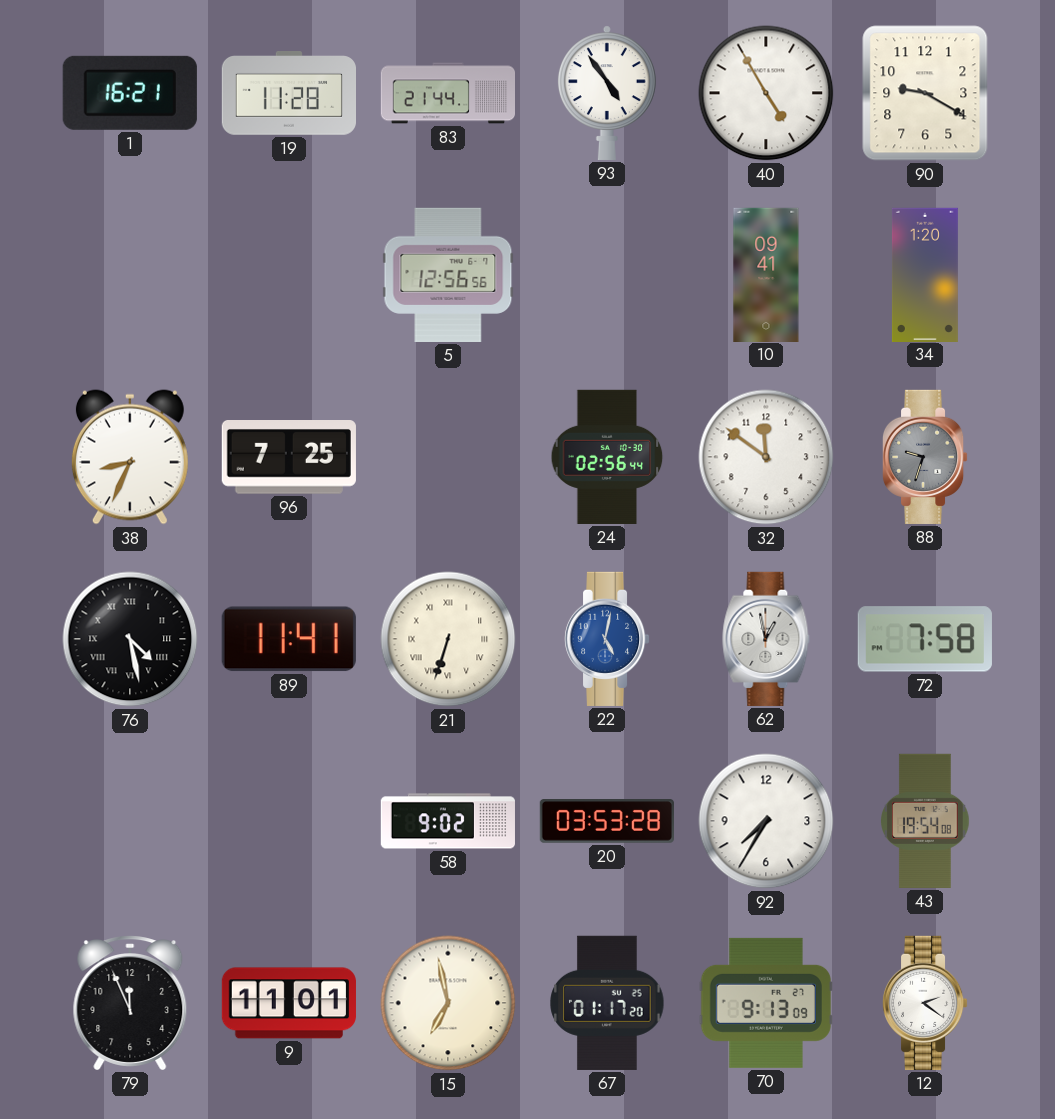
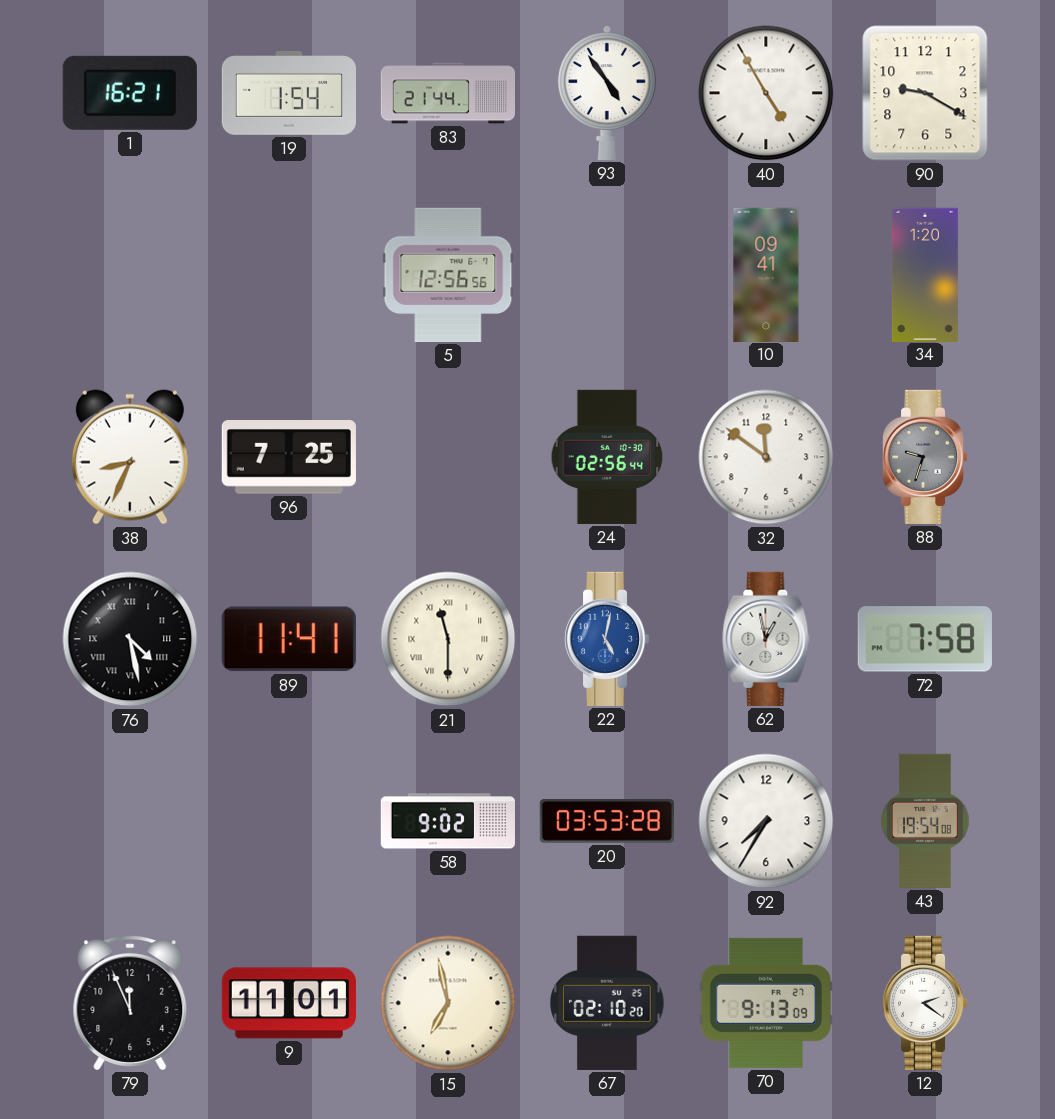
19: 11:28 -> 1:54 (288, 94)
21: 6:33 -> 11:30 (448, 639)
67: 01:17 -> 02:10 (607, 1003)
